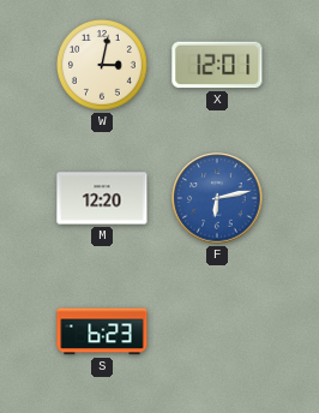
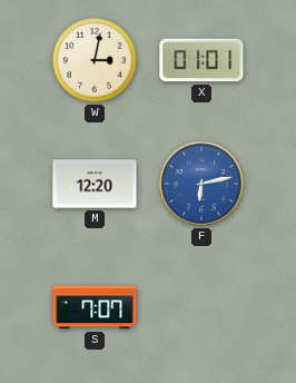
X: 12:01 -> 01:01 (201, 60)
S: 6:23 -> 7:07 (95, 307)
